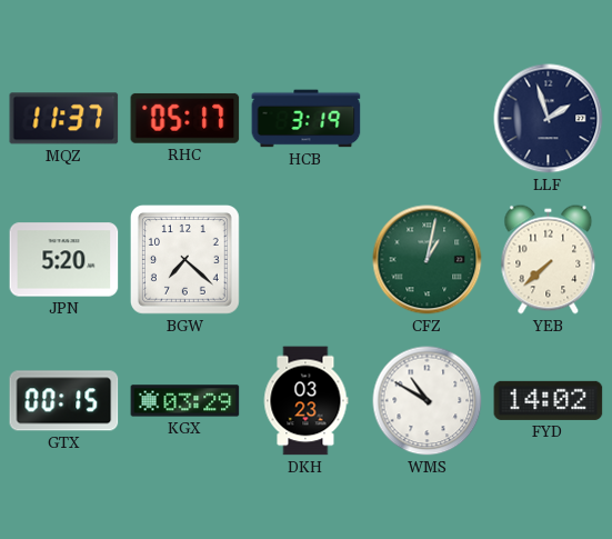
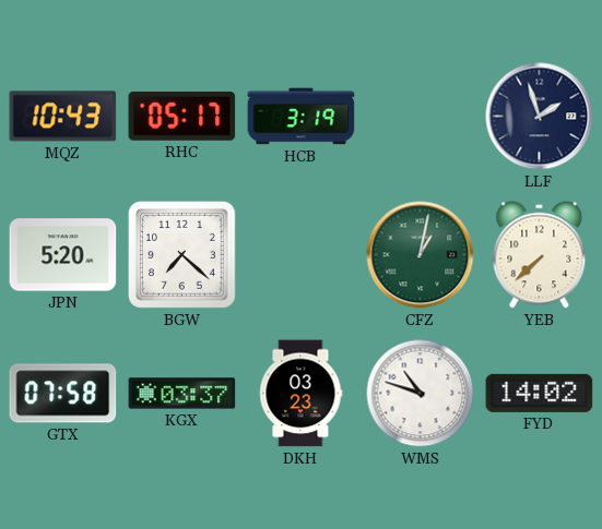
MQZ: 11:37 -> 10:43 (63, 117)
GTX: 00:15 -> 07:58 (63, 394)
KGX: 03:29 -> 03:37 (182, 394)
WMS: 10:50 -> 10:48 (421, 394)
